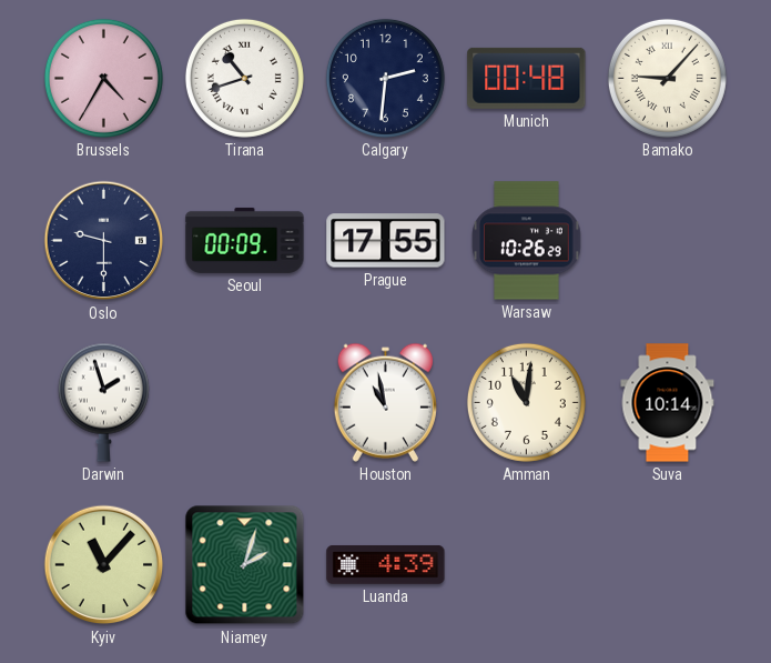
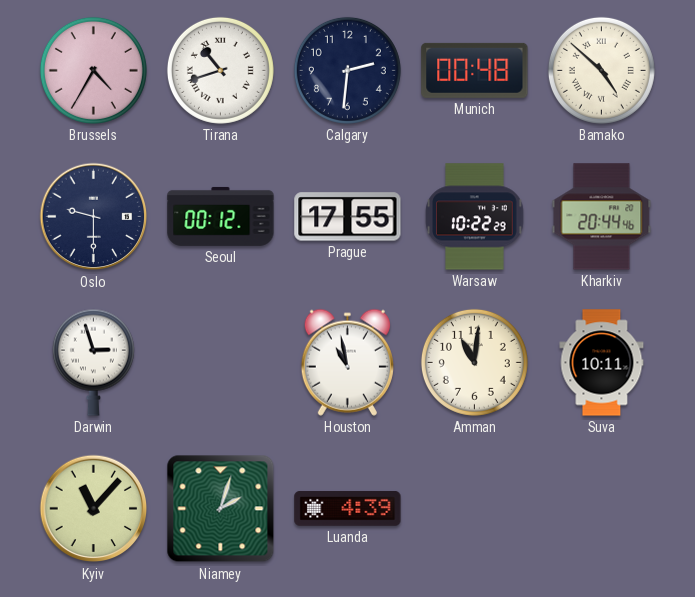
Bamako: 9:07 -> 4:52 (601, 70)
Seoul: 00:09 -> 00:12 (221, 216)
Warsaw: 10:26 -> 10:22 (475, 217)
Kharkiv: none -> 20:44 (602, 217)
Darwin: 1:57 -> 2:57 (93, 362)
Suva: 10:14 -> 10:11 (602, 363)
